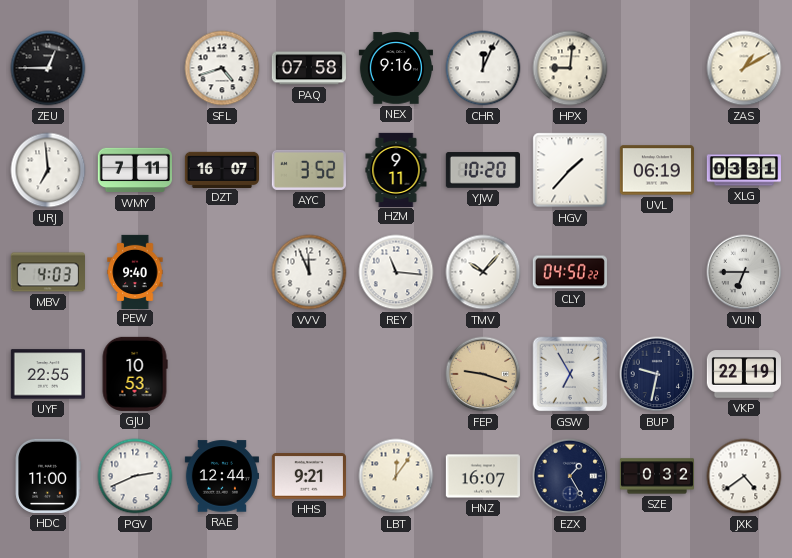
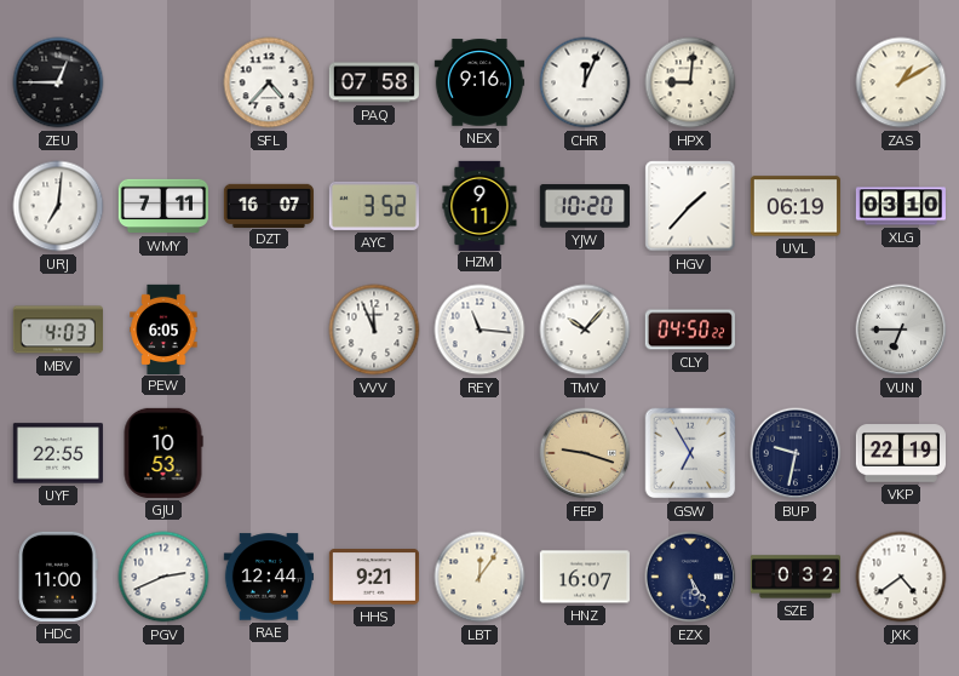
SFL: 4:42 -> 4:37 (269, 82)
URJ: 6:59 -> 7:01 (58, 206)
XLG: 03:31 -> 03:10 (900, 206)
PEW: 9:40 -> 6:05 (163, 328)
EZX: 1:25 -> 5:25 (690, 577)
